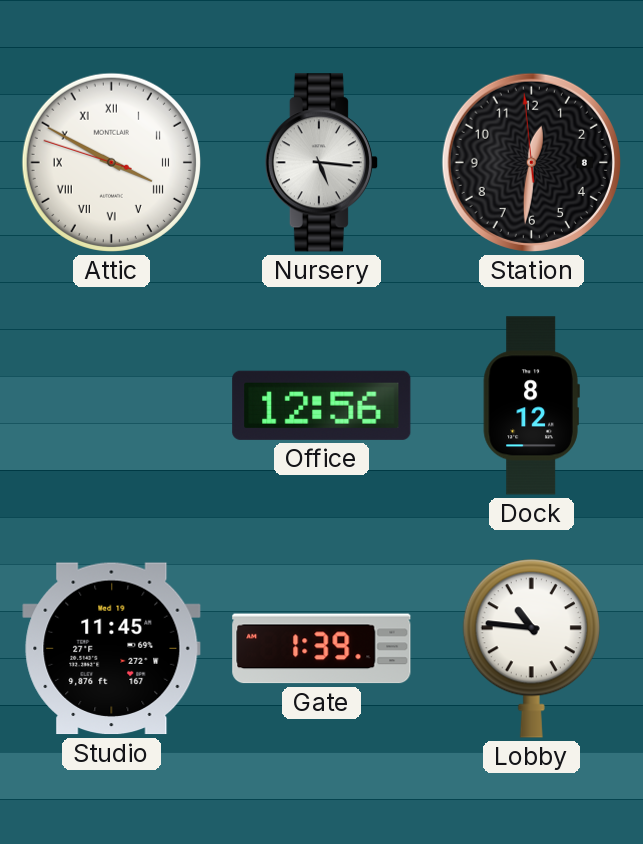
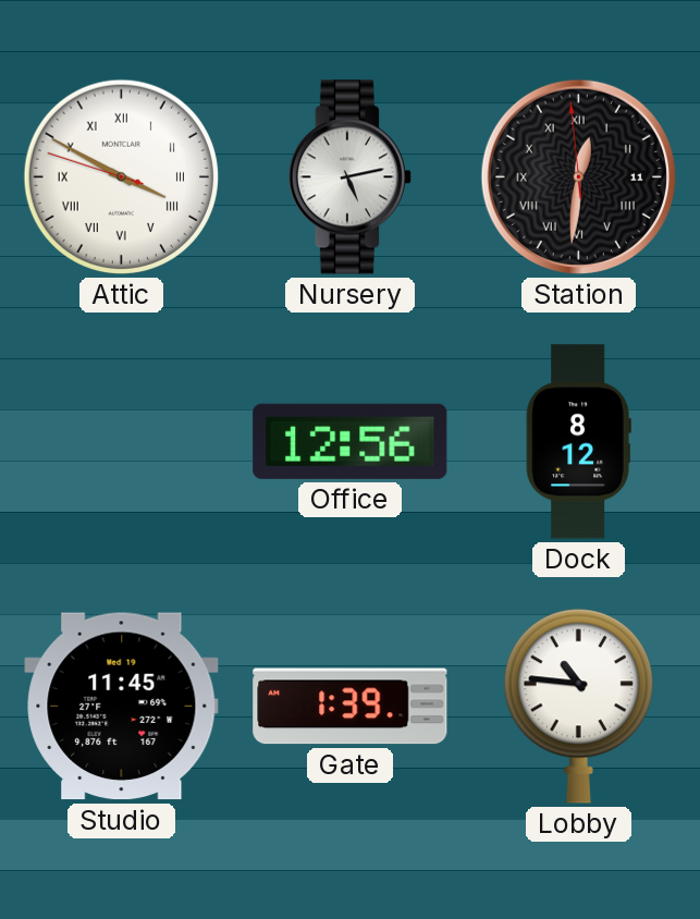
Nursery: 5:16 -> 5:13 (349, 177)
Station date: 8 -> 11 (578, 176)
Station numerals: Arabic -> Roman (578, 176)
